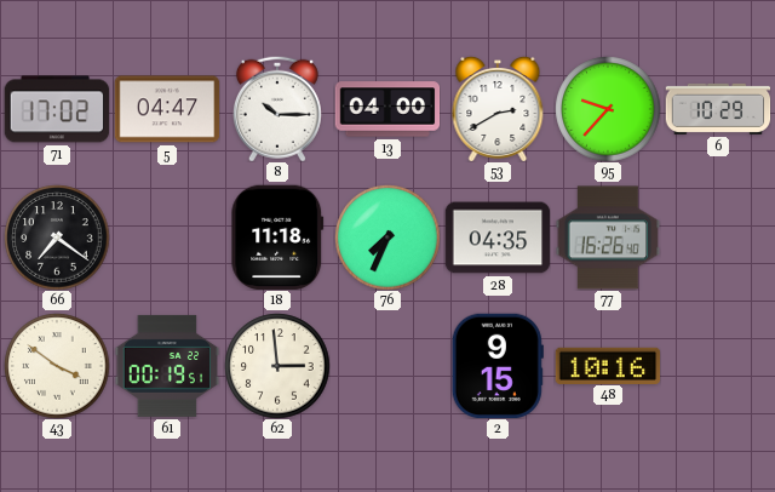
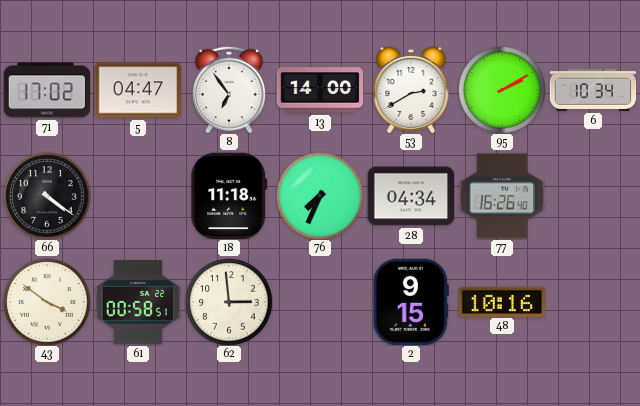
8: 10:15 -> 6:54 (229, 90)
13: 04:00 -> 14:00 (320, 90)
95: 9:37 -> 2:10 (502, 90)
6: 10:29 -> 10:34 (593, 90)
66: 7:21 -> 4:21 (47, 196)
28: 04:35 -> 04:34 (411, 196)
61: 00:19 -> 00:58 (138, 302)
